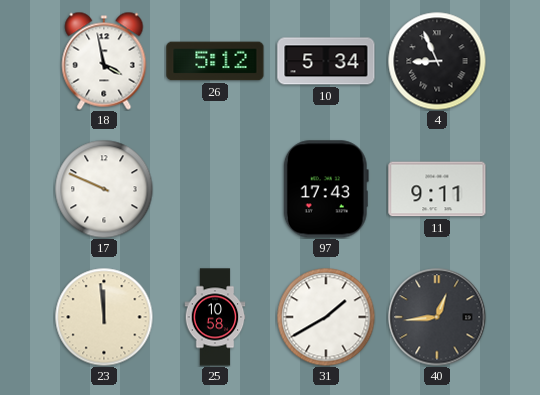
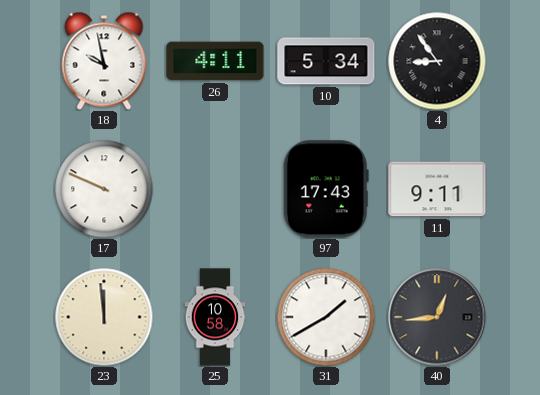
18: 3:58 -> 9:58 (104, 61)
26: 5:12 -> 4:11 (215, 61)
4: 8:56 -> 8:54 (437, 61)
